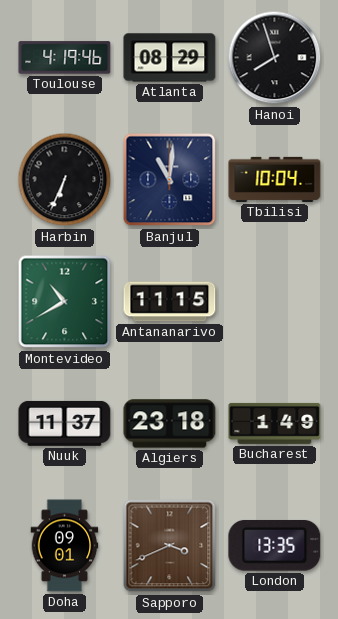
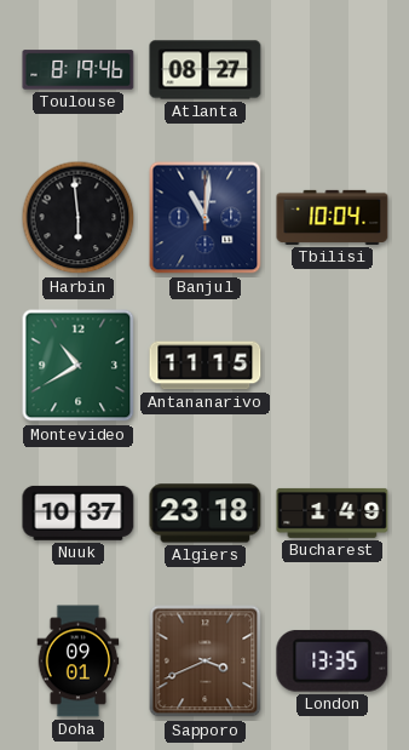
Toulouse: 4:19 -> 8:19 (79, 70)
Atlanta: 08:29 -> 08:27 (206, 70)
Hanoi: 7:57 -> none (275, 58)
Harbin: 6:34 -> 5:59 (79, 218)
Nuuk: 11:37 -> 10:37 (79, 513)
